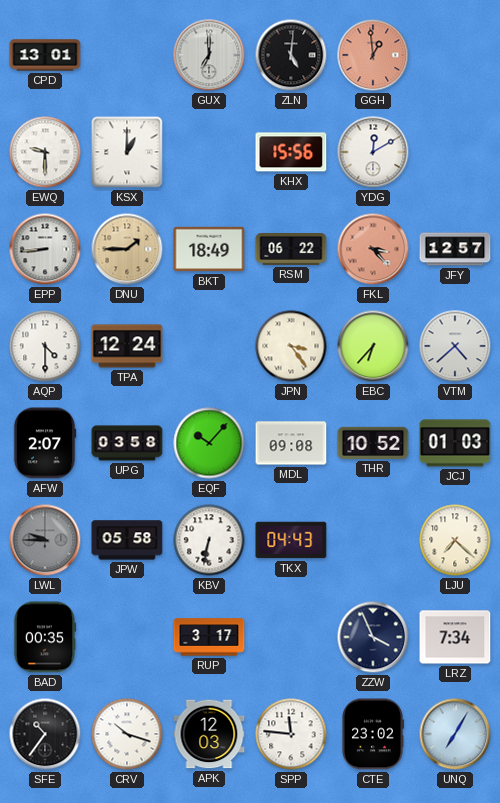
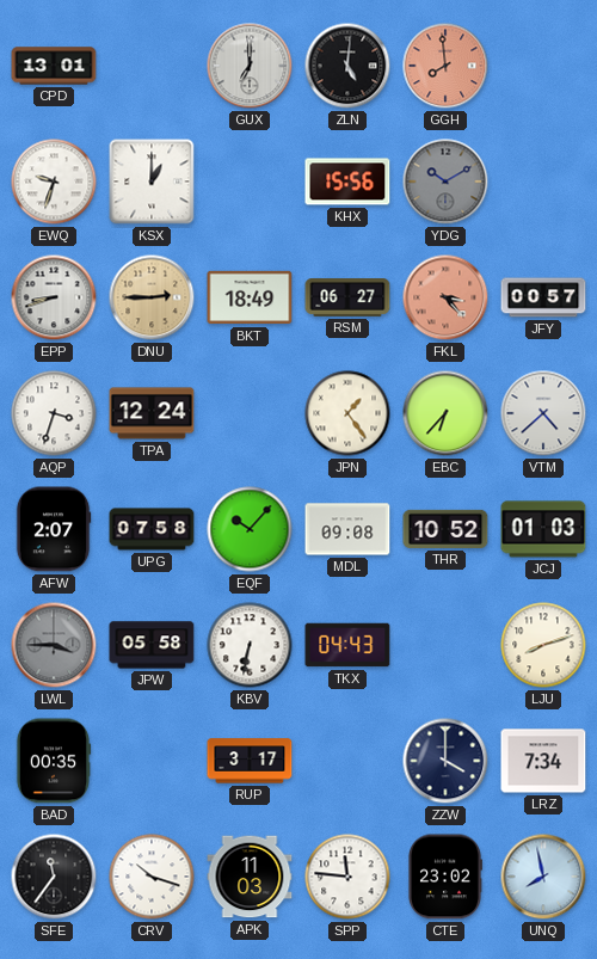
GGH: 12:59 -> 7:59 (445, 66)
EWQ: 9:30 -> 9:33 (54, 182)
YDG: 12:10 -> 10:10 (445, 182)
YDG dial: white -> grey (445, 182)
EPP: 8:44 -> 8:42 (54, 297)
DNU: 1:45 -> 2:45 (152, 297)
RSM: 06:22 -> 06:27 (347, 299)
JFY: 12:57 -> 00:57 (543, 297)
AQP: 4:30 -> 3:33 (54, 413)
JPN: 3:24 -> 1:24 (347, 413)
UPG: 03:58 -> 07:58 (152, 529)
LWL: 9:45 -> 3:45 (54, 645)
LJU: 7:22 -> 8:12 (543, 645)
ZZW: 3:56 -> 4:00 (445, 761)
SFE: 10:36 -> 11:36 (54, 877)
APK: 12:03 -> 11:03 (250, 877)
UNQ: 7:05 -> 7:58 (543, 877)
